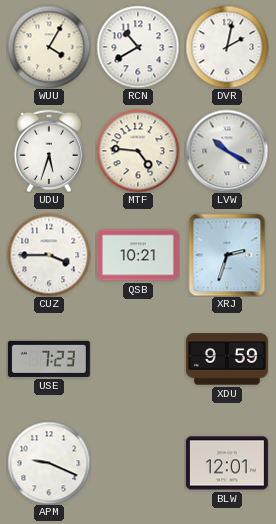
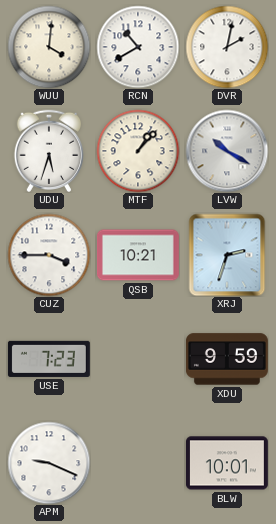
WUU: 4:05 -> 4:01 (49, 47)
MTF: 4:46 -> 1:07 (138, 151)
BLW: 12:01 -> 10:01 (227, 463)
